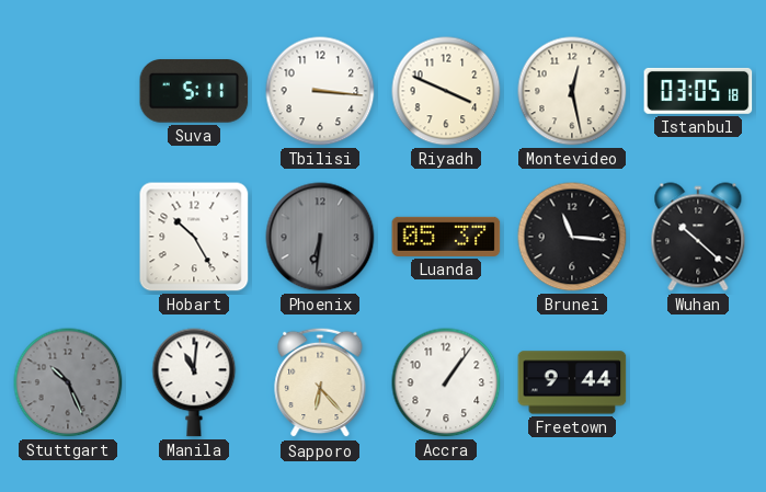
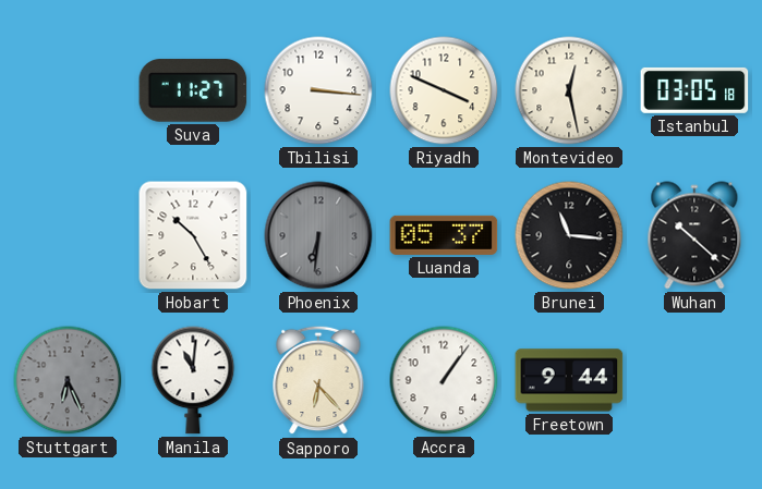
Suva: 5:11 -> 11:27 (193, 90)
Stuttgart: 10:26 -> 6:26 (68, 380)
